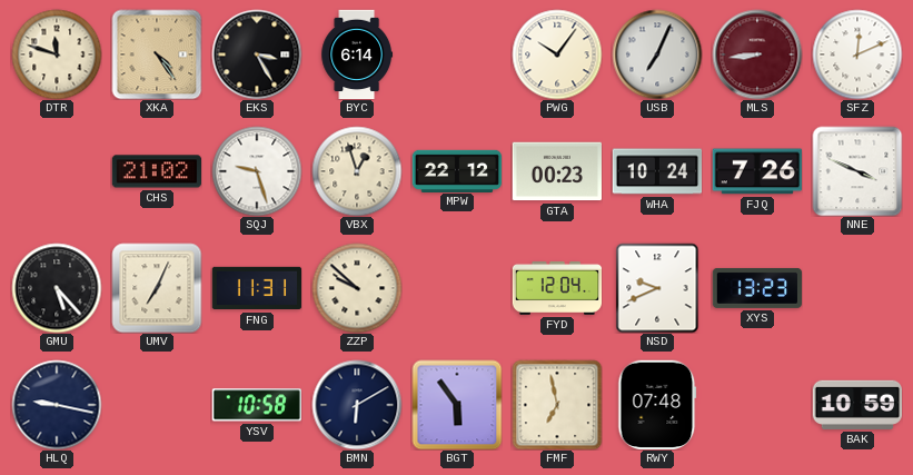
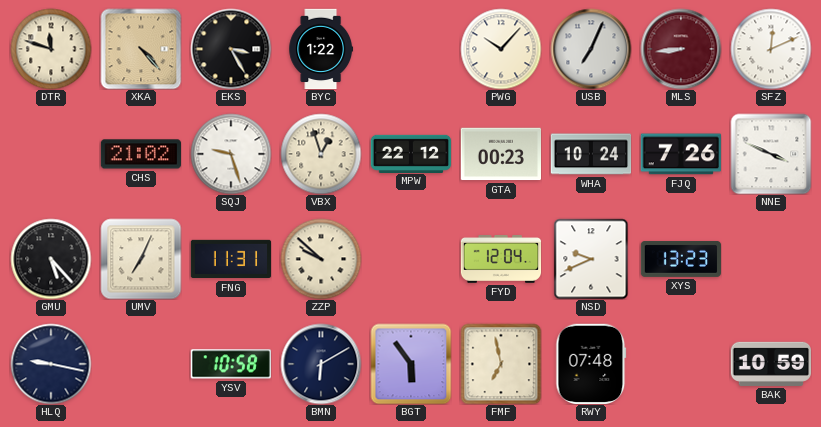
XKA: 4:24 -> 4:23 (141, 49)
BYC: 6:14 -> 1:22 (321, 49)
PWG: 10:06 -> 10:07 (501, 49)
